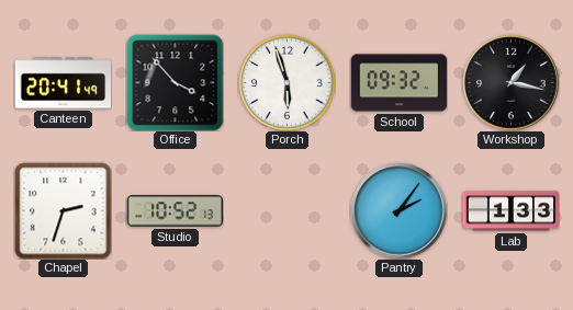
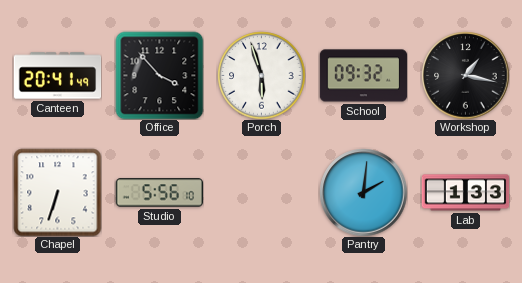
Chapel: 2:33 -> 6:33 (57, 192)
Studio: 10:52 -> 5:56 (159, 193)
Pantry: 2:06 -> 2:01 (363, 192)
